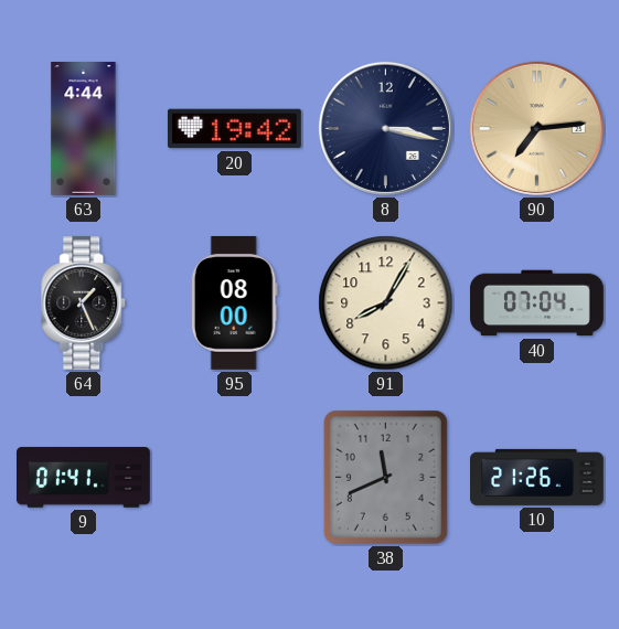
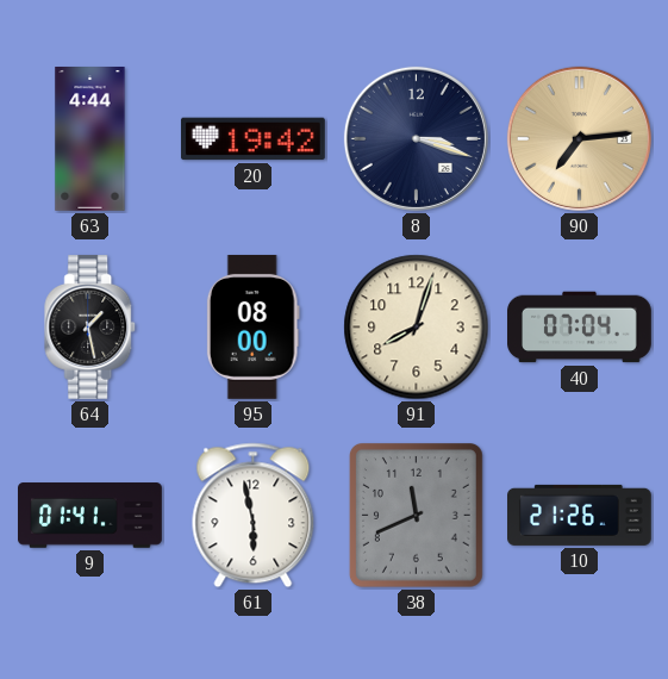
8: 3:17 -> 3:18 (416, 138)
64: 1:26 -> 1:28 (90, 326)
91: 8:05 -> 8:03 (417, 328)
61: none -> 5:58 (254, 516)
